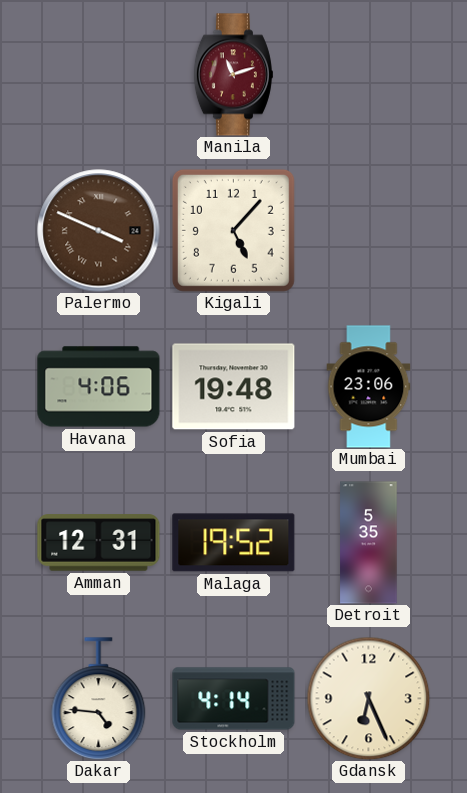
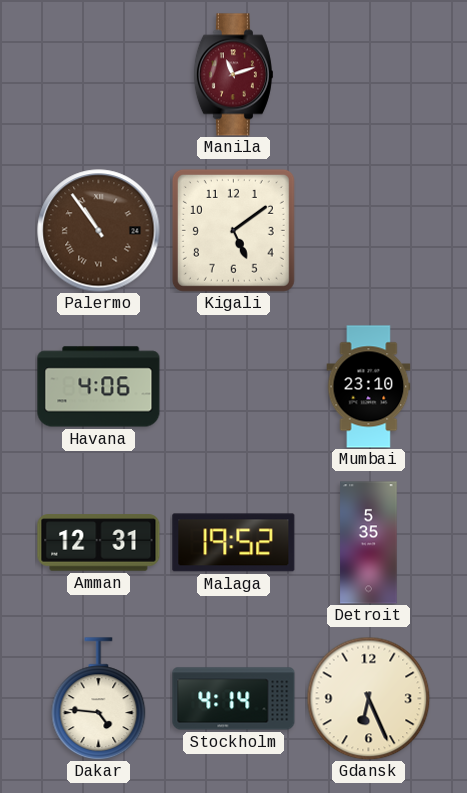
Palermo: 3:49 -> 10:54 (99, 231)
Kigali: 5:07 -> 5:09 (233, 230)
Sofia: 19:48 -> none (234, 387)
Mumbai: 23:06 -> 23:10 (369, 387)
